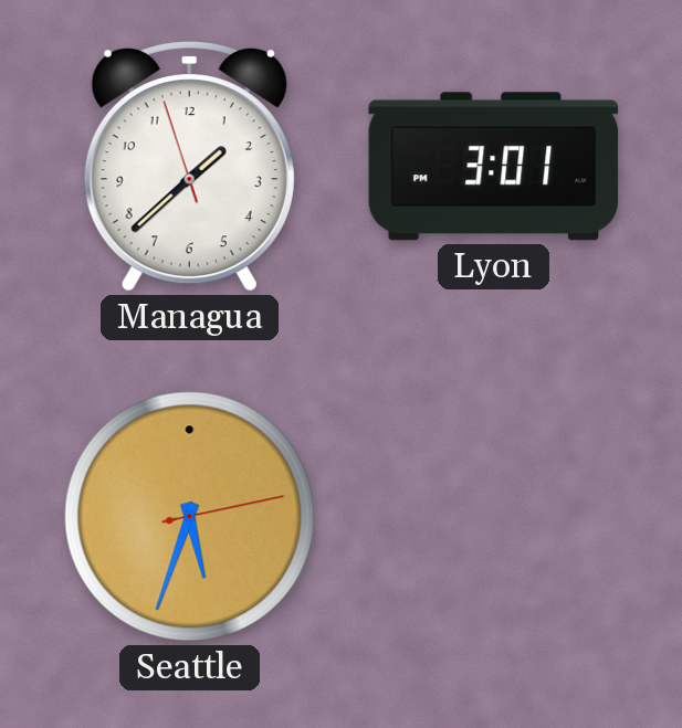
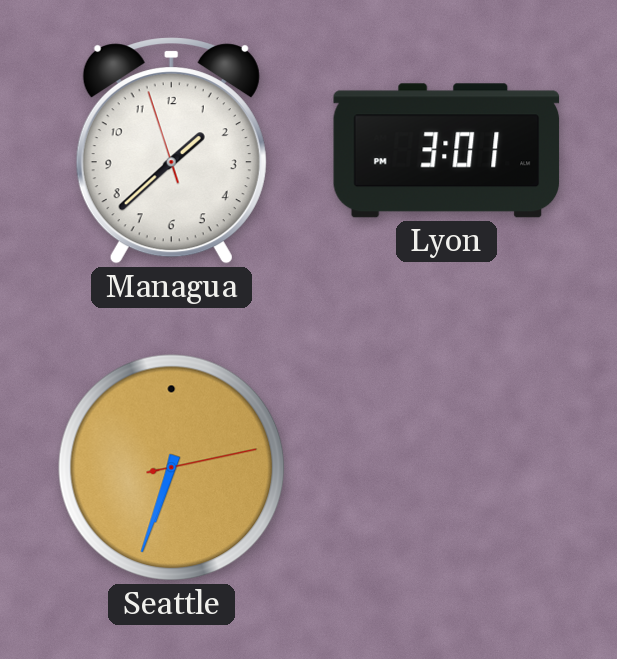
Seattle: 5:33 -> 6:33 (172, 468)
